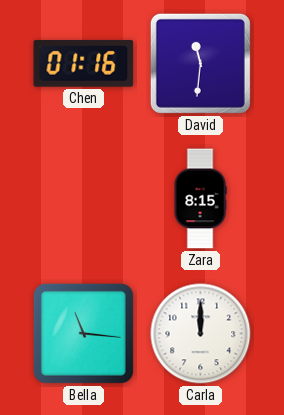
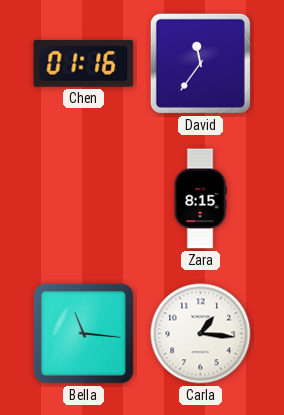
David: 11:31 -> 11:36 (200, 63)
Carla: 12:00 -> 1:16 (201, 334)
